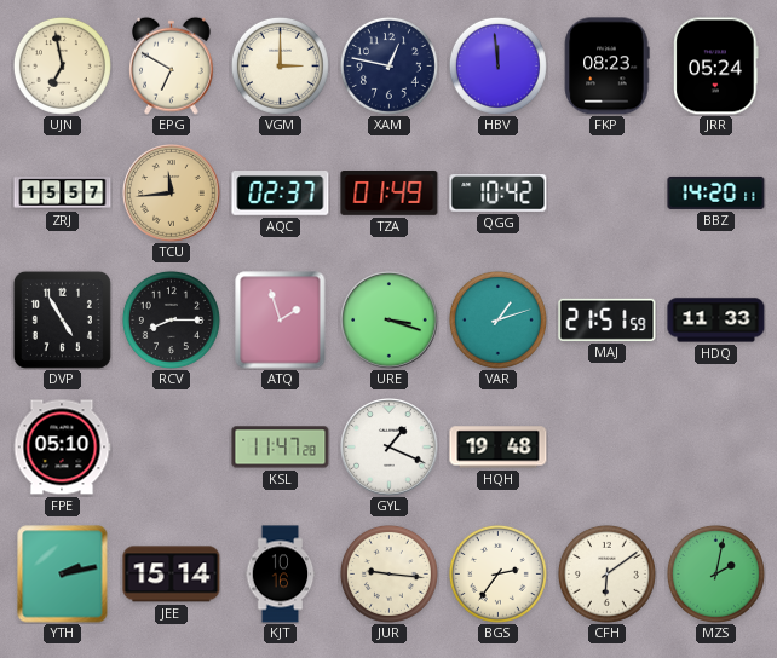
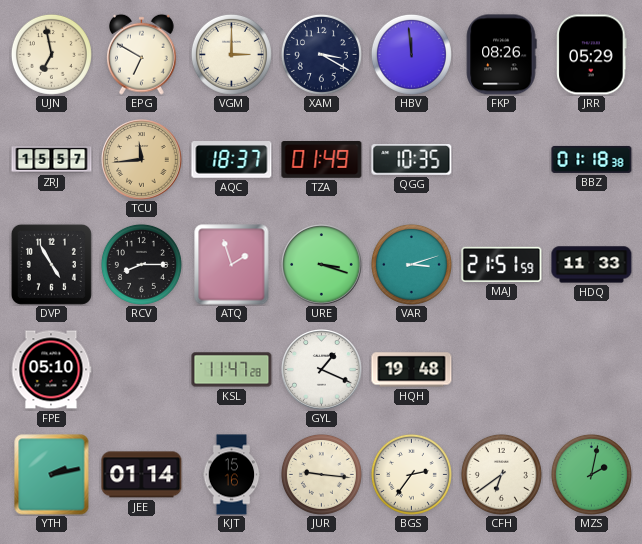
XAM: 12:47 -> 3:20 (321, 54)
FKP: 08:23 -> 08:26 (501, 55)
JRR: 05:24 -> 05:29 (592, 55)
AQC: 02:37 -> 18:37 (232, 160)
QGG: 10:42 -> 10:35 (412, 160)
BBZ: 14:20 -> 01:18 (592, 159)
VAR: 1:12 -> 3:12 (411, 264)
JEE: 15:14 -> 01:14 (142, 475)
KJT: 10:16 -> 15:16 (232, 475)
CFH: 6:09 -> 6:39 (501, 474)
